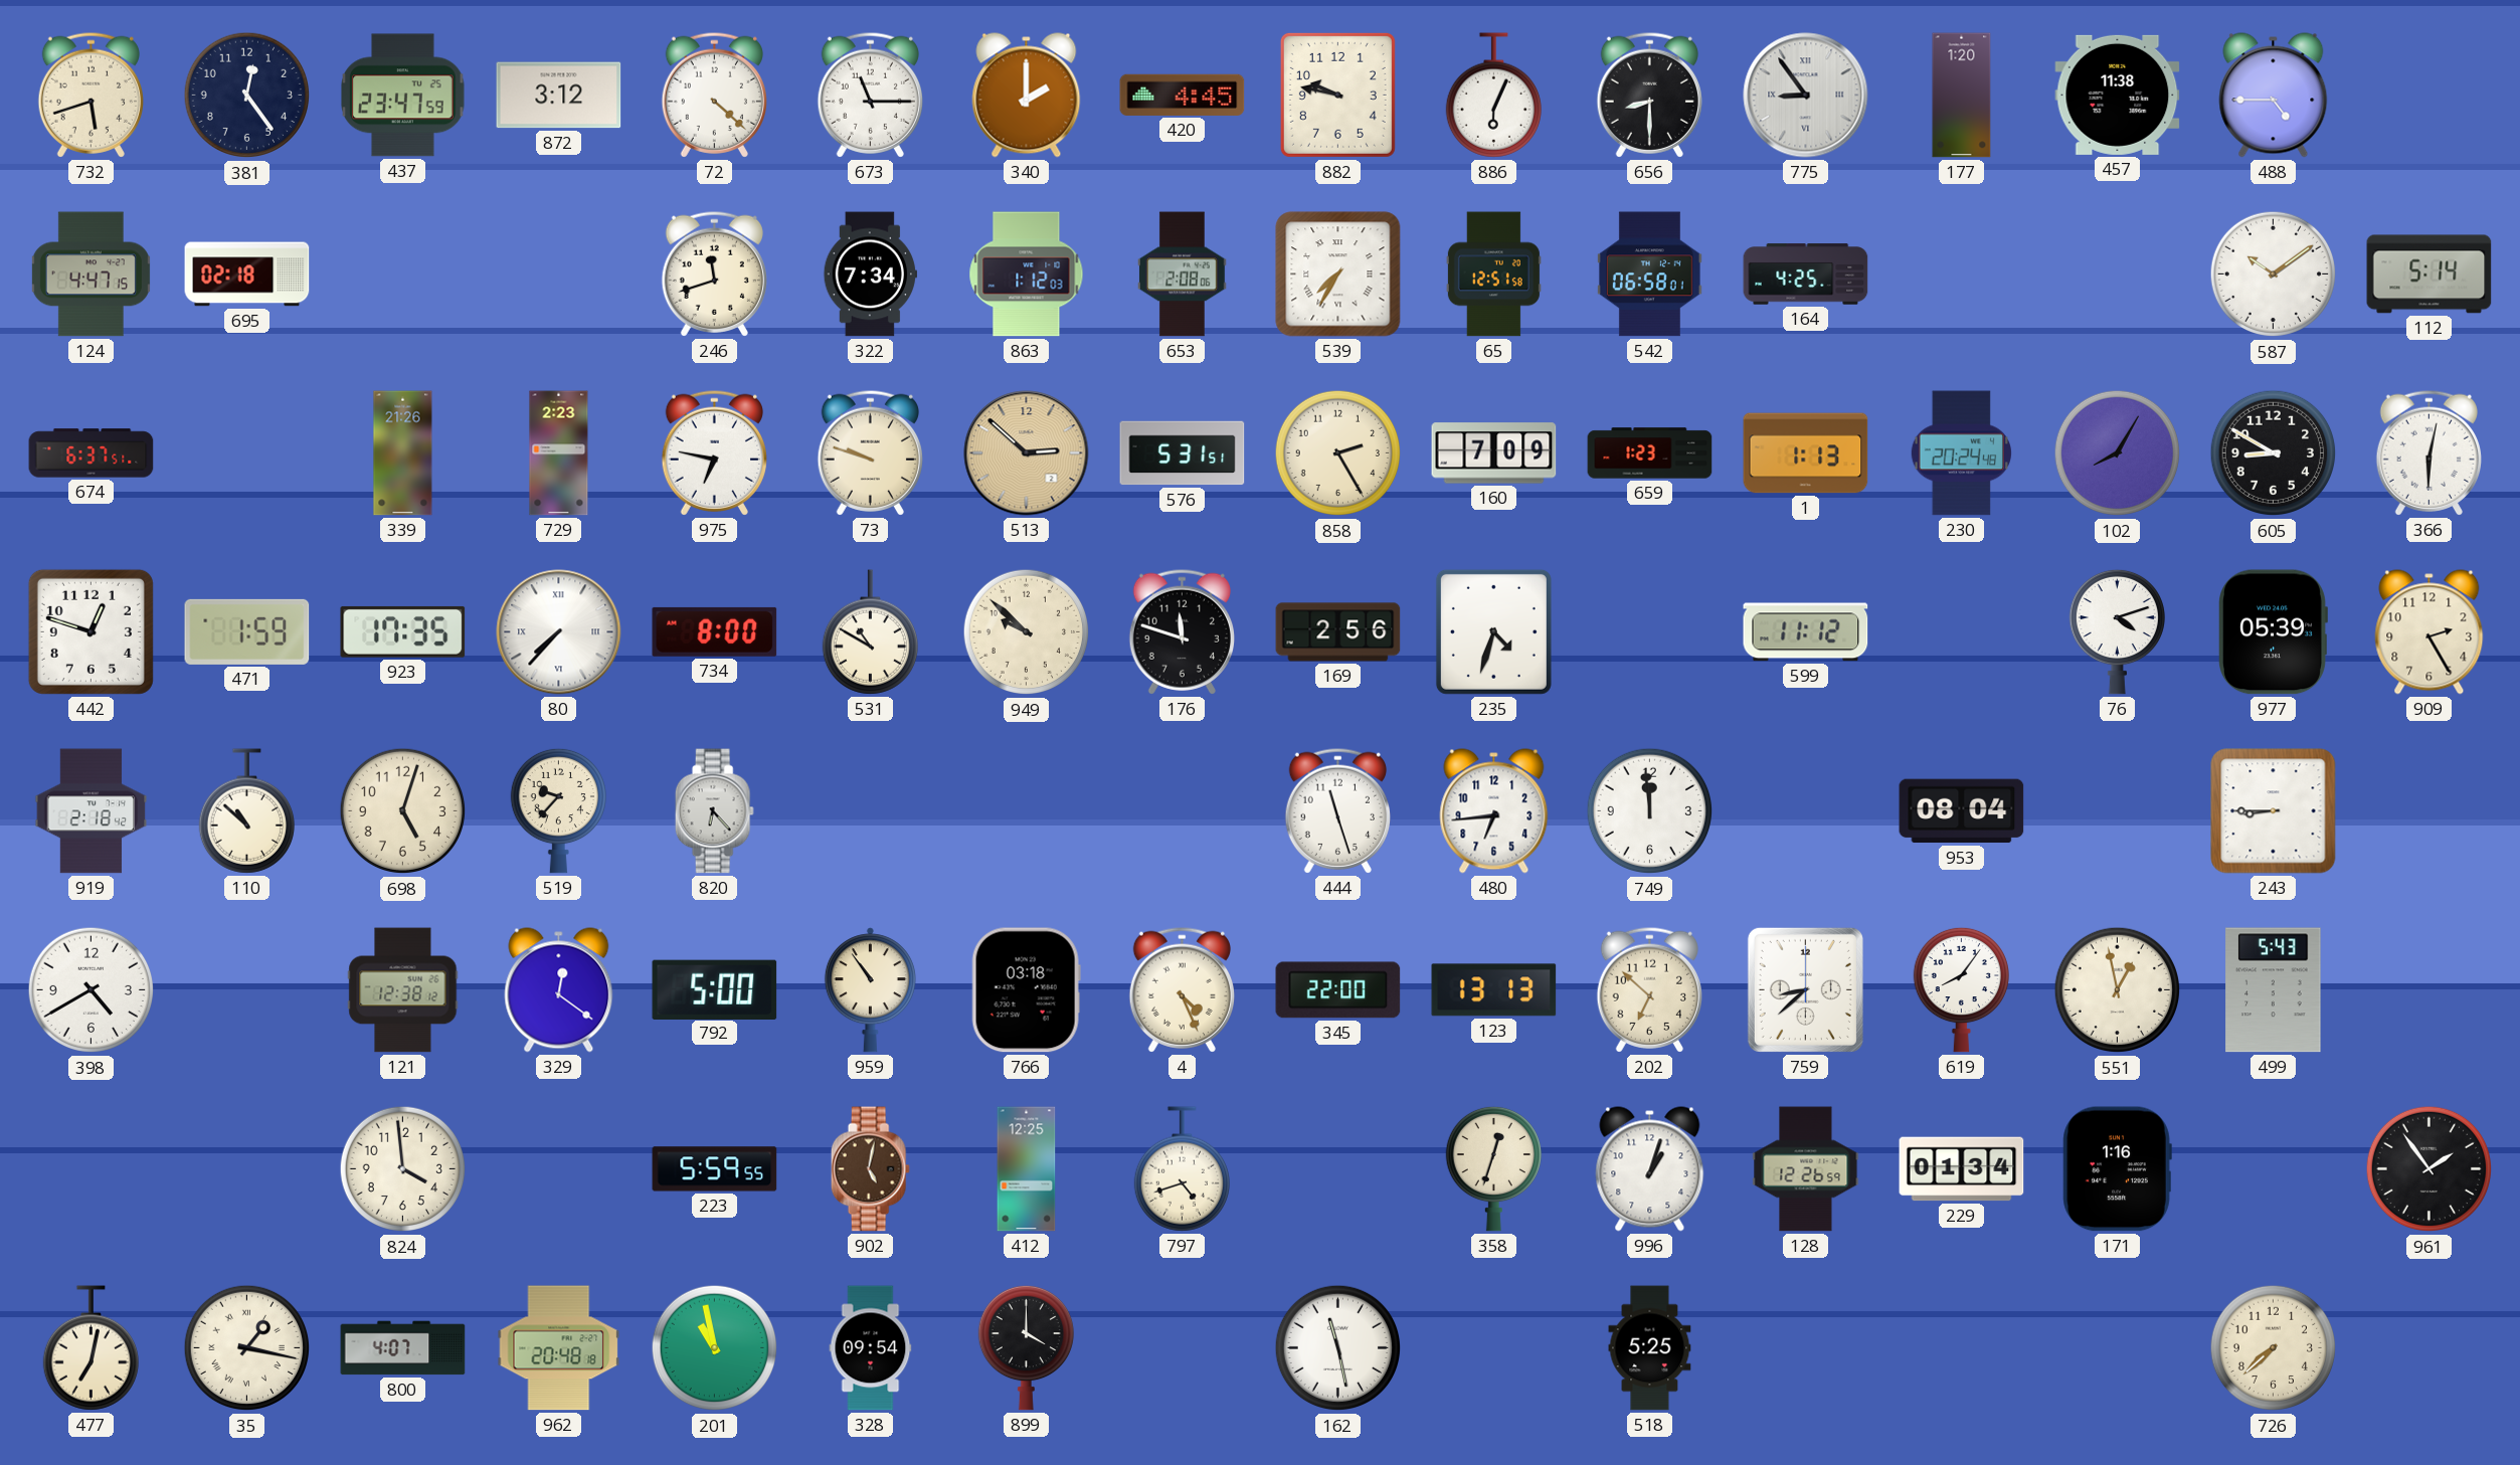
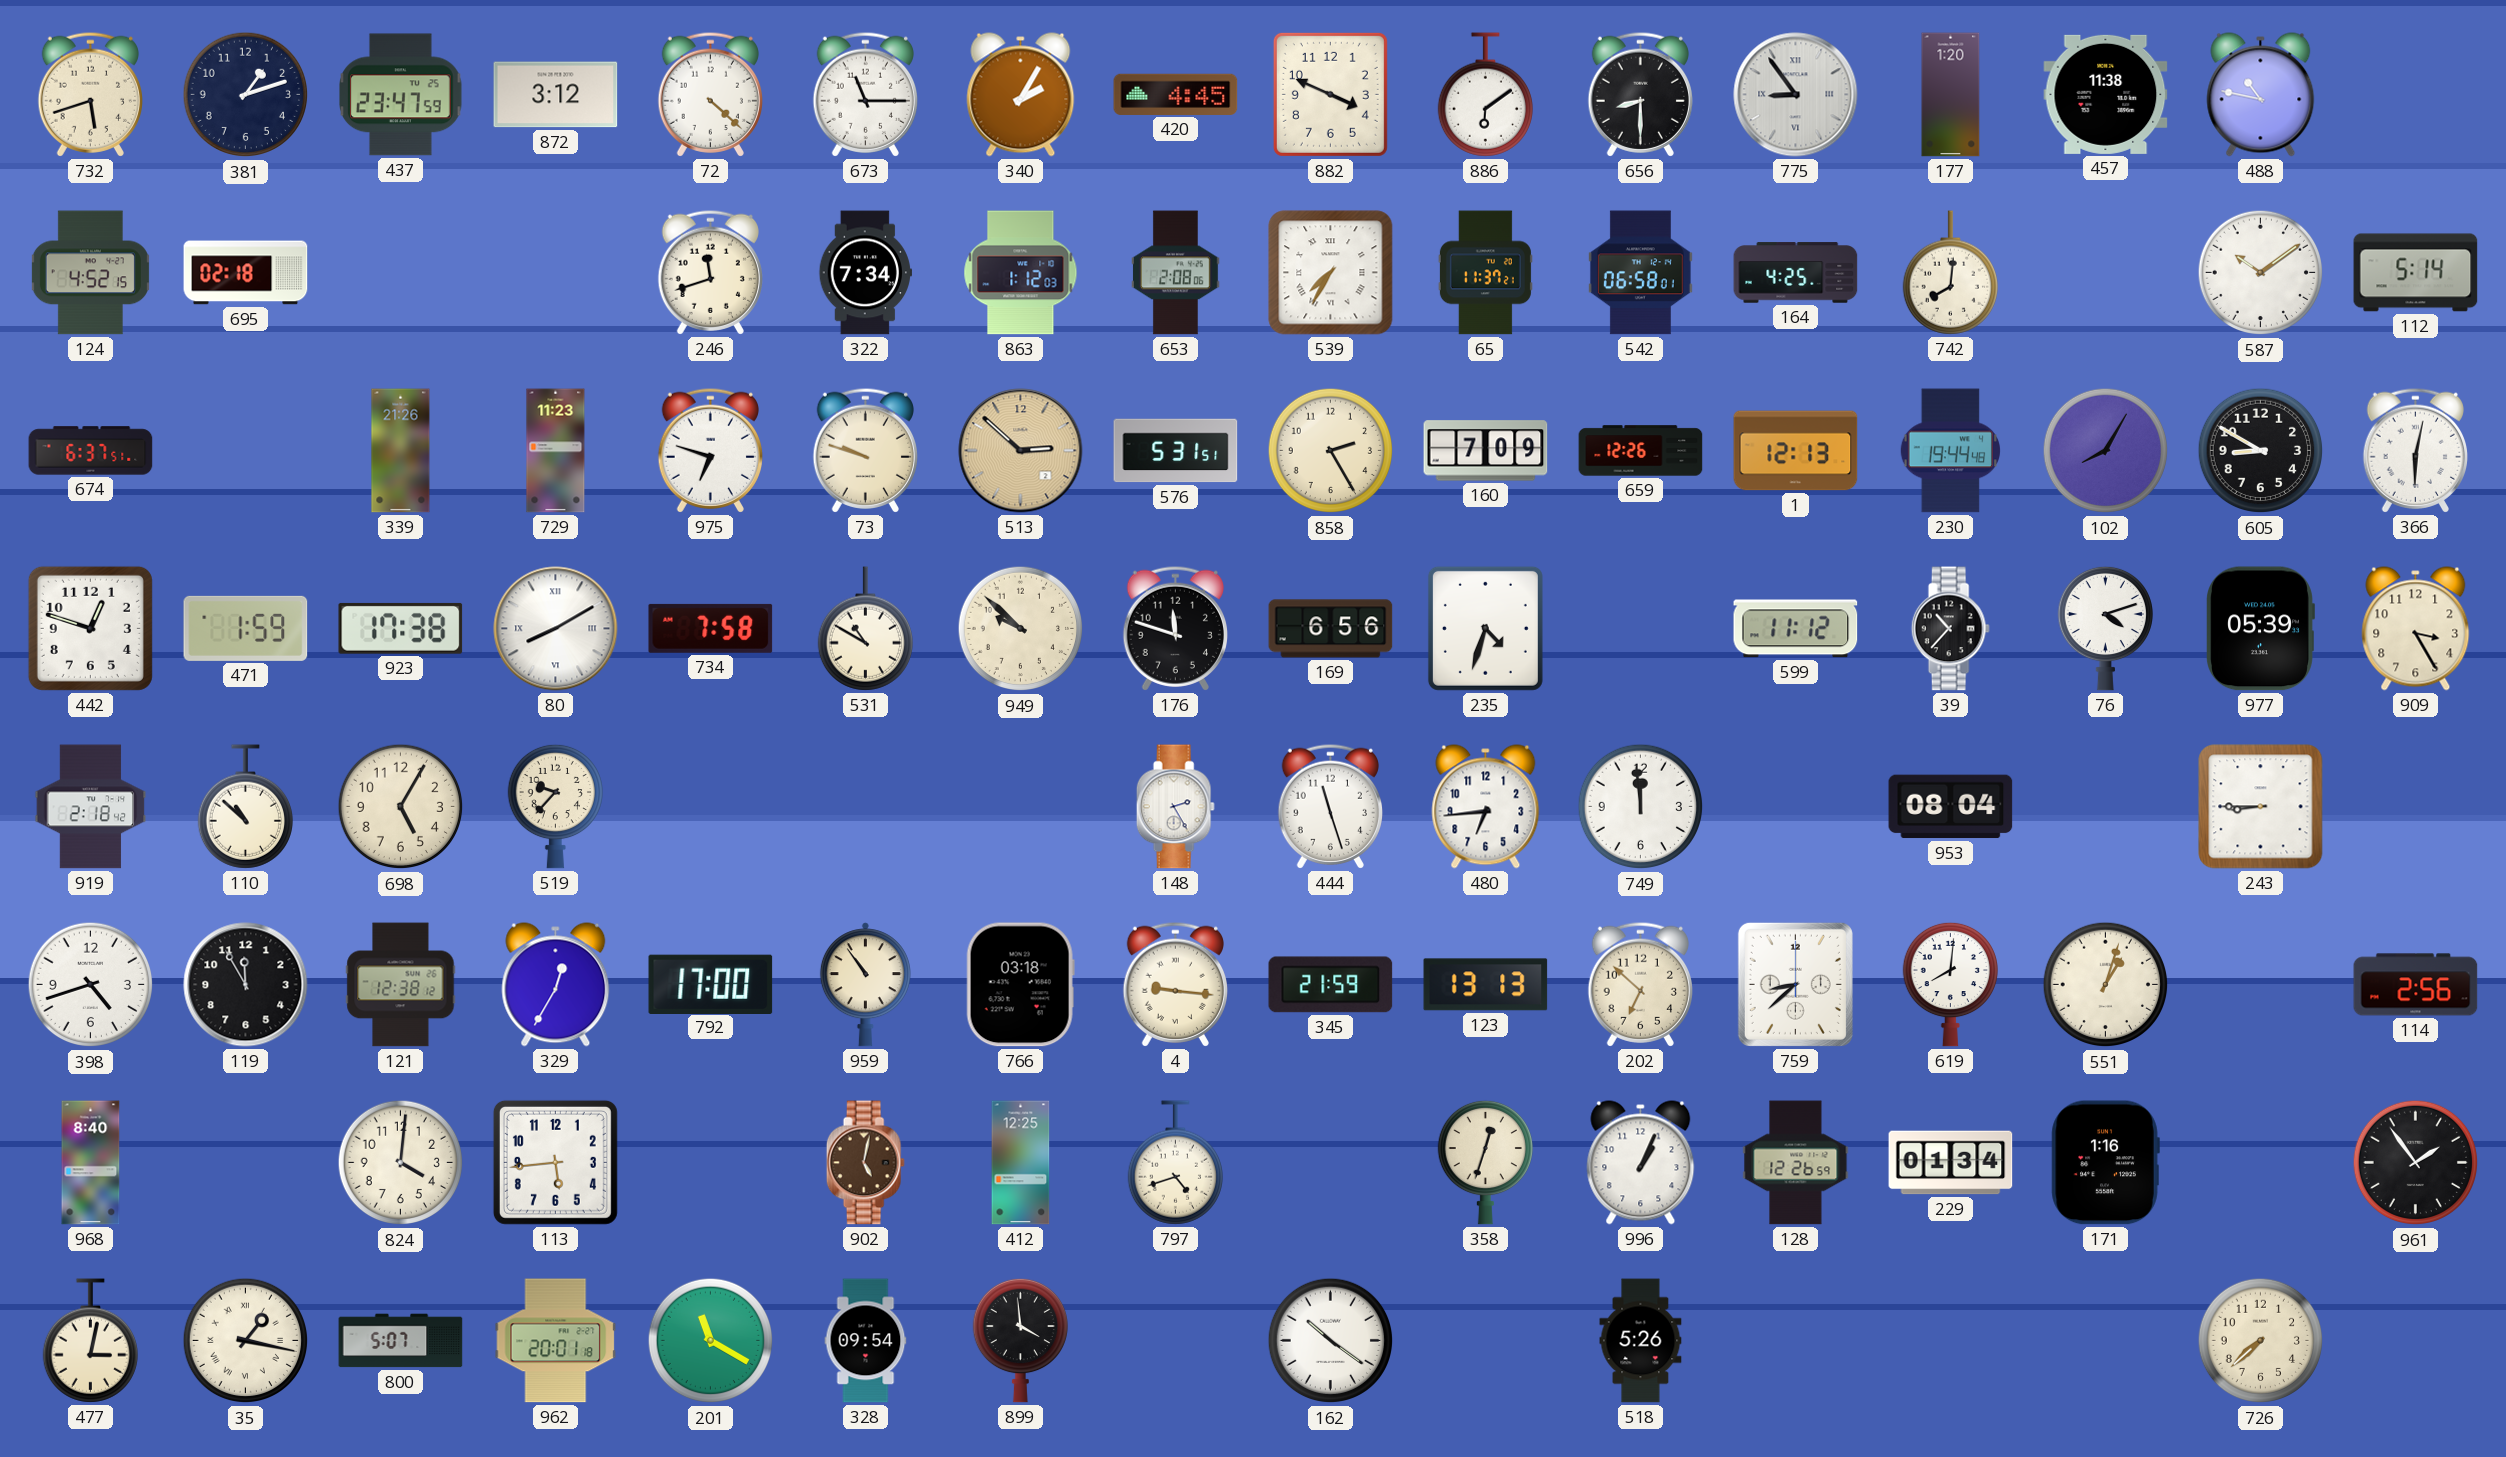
381: 12:24 -> 1:12 (246, 95)
340: 2:00 -> 2:05 (1021, 95)
882: 9:47 -> 3:49 (1330, 94)
886: 6:04 -> 6:09 (1485, 95)
488: 4:45 -> 10:47 (2261, 95)
124: 4:47 -> 4:52 (90, 273)
65: 12:51 -> 11:37 (1485, 273)
742: none -> 8:01 (1950, 273)
729: 2:23 -> 11:23 (556, 451)
975: 6:47 -> 6:48 (710, 450)
659: 1:23 -> 12:26 (1641, 451)
1: 1:13 -> 12:13 (1796, 451)
230: 20:24 -> 19:44 (1950, 451)
923: 17:35 -> 17:38 (401, 628)
80: 7:37 -> 8:10 (556, 629)
734: 8:00 -> 7:58 (711, 628)
169: 2:56 -> 6:56 (1331, 629)
39: none -> 10:37 (1950, 629)
909: 2:25 -> 3:25 (2416, 629)
698: 5:03 -> 5:05 (401, 807)
820: 6:23 -> none (714, 811)
148: none -> 2:25 (1175, 807)
398: 4:40 -> 4:42 (91, 985)
119: none -> 11:55 (246, 985)
329: 12:21 -> 12:35 (556, 985)
792: 5:00 -> 17:00 (711, 984)
4: 4:26 -> 9:16 (1175, 984)
345: 22:00 -> 21:59 (1331, 985)
619: 8:06 -> 8:01 (1950, 984)
551: 12:58 -> 1:03 (2106, 985)
499: 5:43 -> none (2274, 990)
114: none -> 2:56 (2416, 985)
968: none -> 8:40 (91, 1163)
824: 3:59 -> 4:01 (401, 1163)
113: none -> 5:44 (555, 1162)
223: 5:59 -> none (715, 1169)
996: 1:03 -> 1:04 (1641, 1163)
477: 7:02 -> 3:02 (90, 1341)
800: 4:07 -> 5:07 (401, 1341)
962: 20:48 -> 20:01 (556, 1341)
201: 10:58 -> 11:20 (711, 1341)
899: 4:00 -> 3:59 (1020, 1340)
162: 11:28 -> 10:21 (1331, 1341)
518: 5:25 -> 5:26 (1641, 1341)
